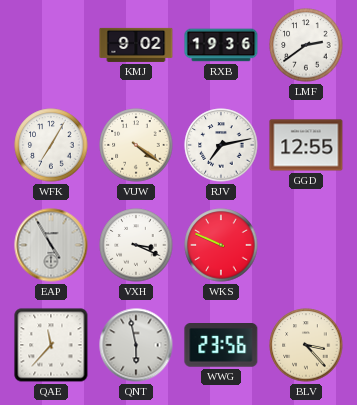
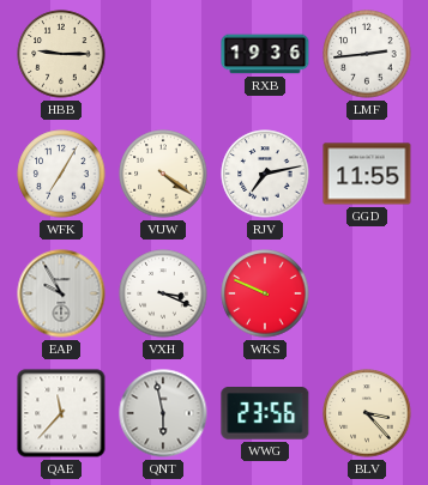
HBB: none -> 9:15 (61, 54)
KMJ: 9:02 -> none (136, 45)
LMF: 2:39 -> 2:44 (367, 54)
GGD: 12:55 -> 11:55 (367, 174)
EAP: 4:55 -> 9:55 (61, 293)
